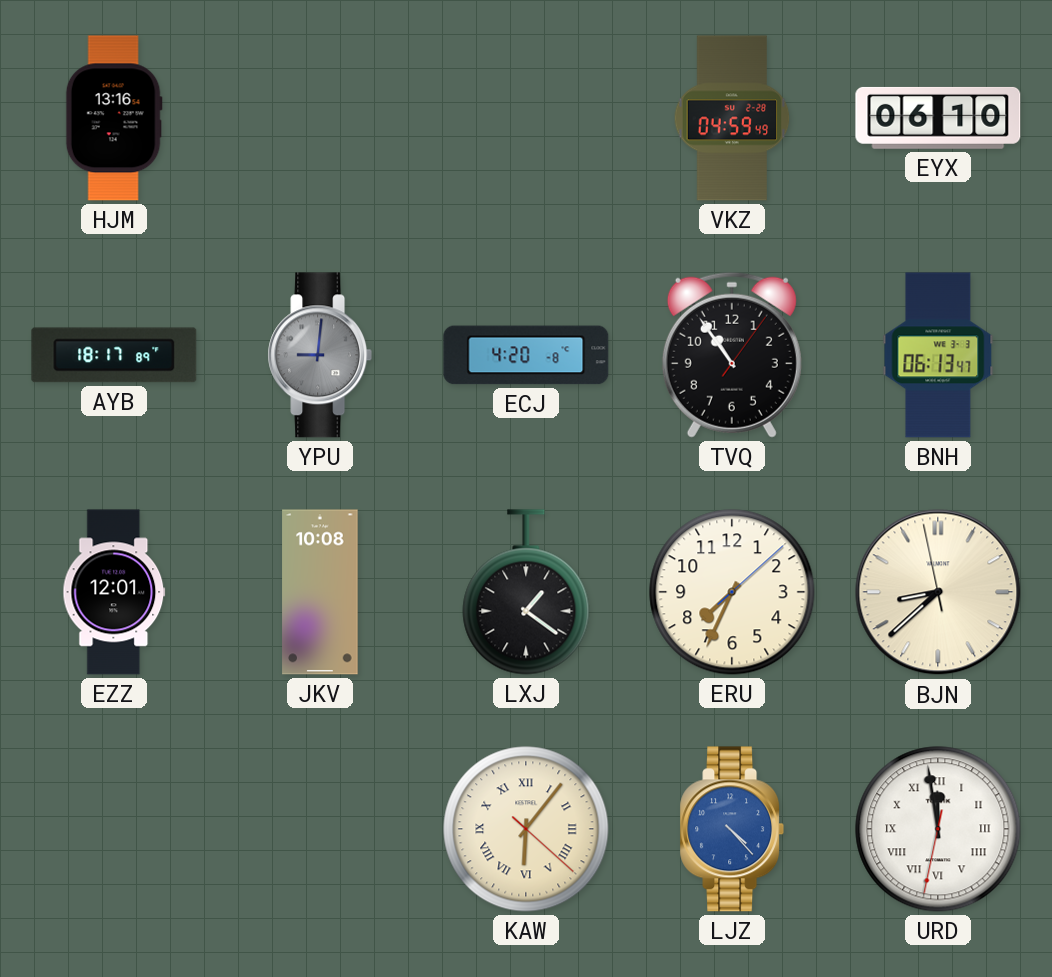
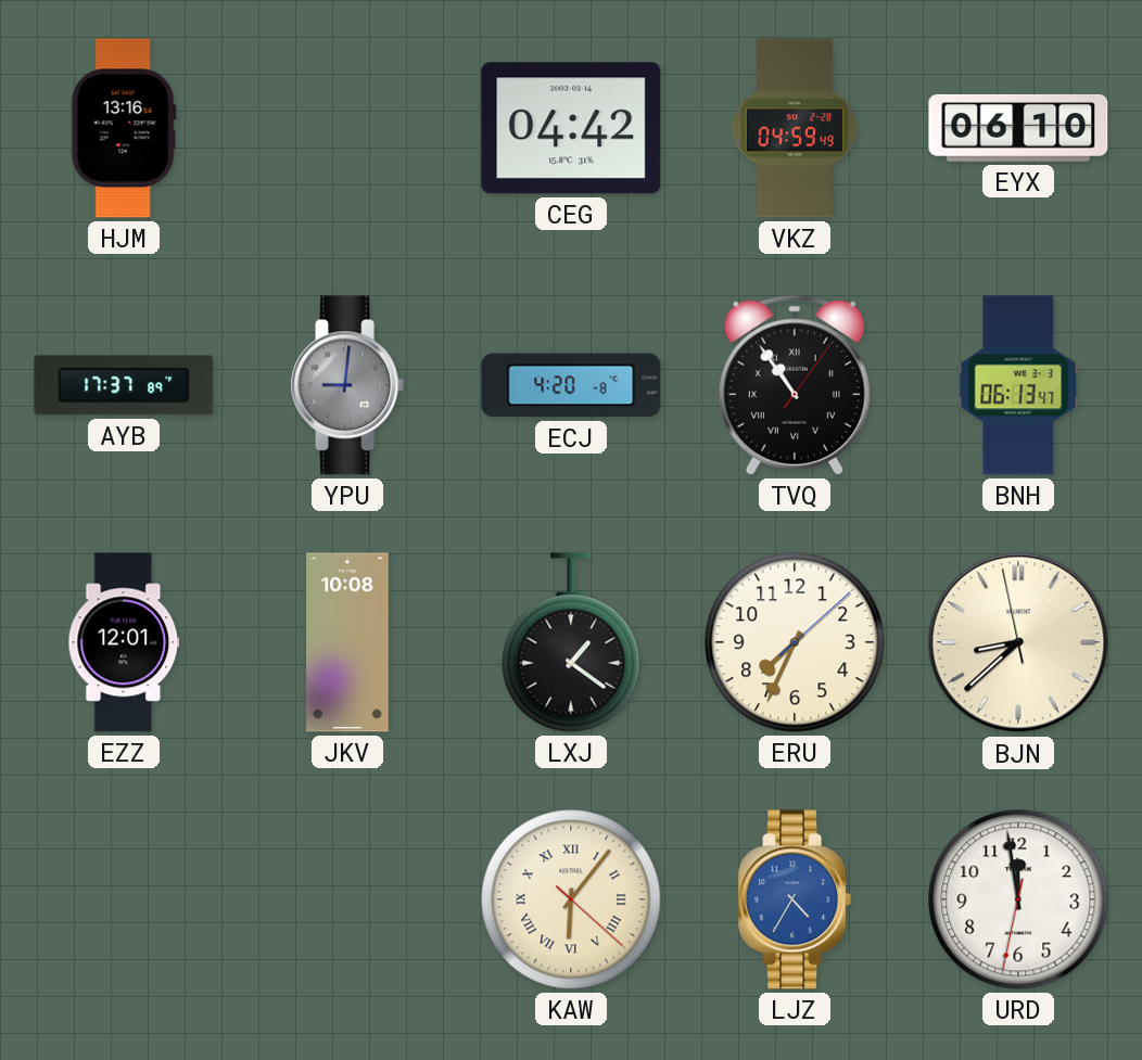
CEG: none -> 04:42 (571, 128)
AYB: 18:17 -> 17:37 (124, 385)
TVQ numerals: Arabic -> Roman (795, 385)
LJZ: 4:23 -> 4:35 (795, 899)
URD numerals: Roman -> Arabic (1018, 899)
